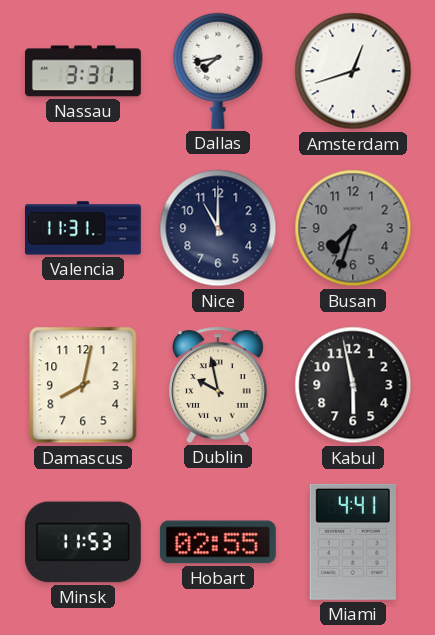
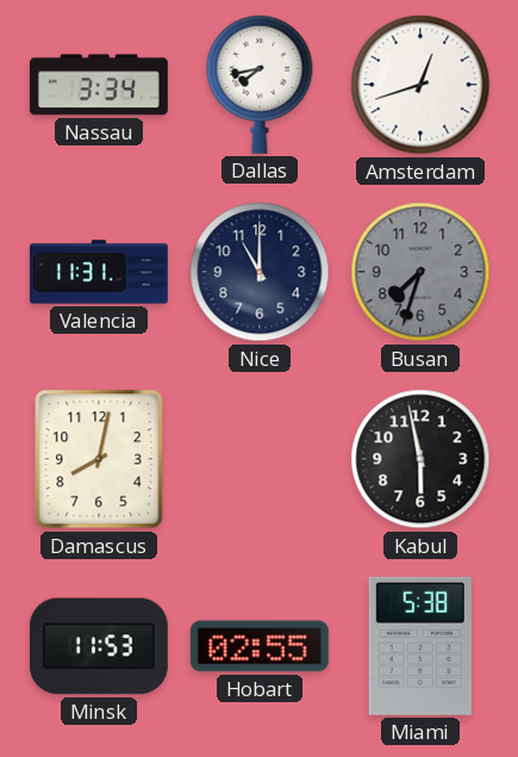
Nassau: 3:31 -> 3:34 (99, 85)
Dublin: 9:58 -> none (219, 385)
Miami: 4:41 -> 5:38 (420, 646)
